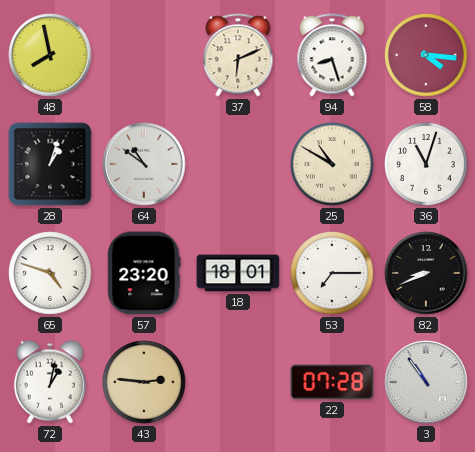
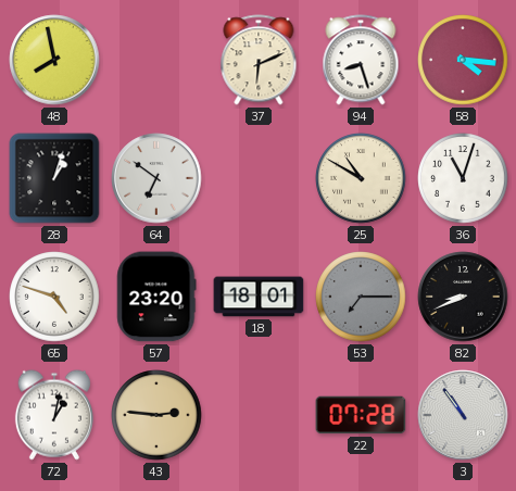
64: 10:51 -> 6:51 (156, 178)
53 dial: white -> grey (361, 297)
